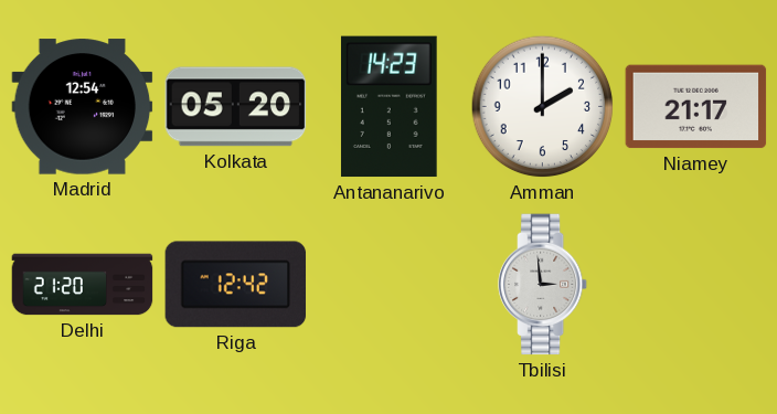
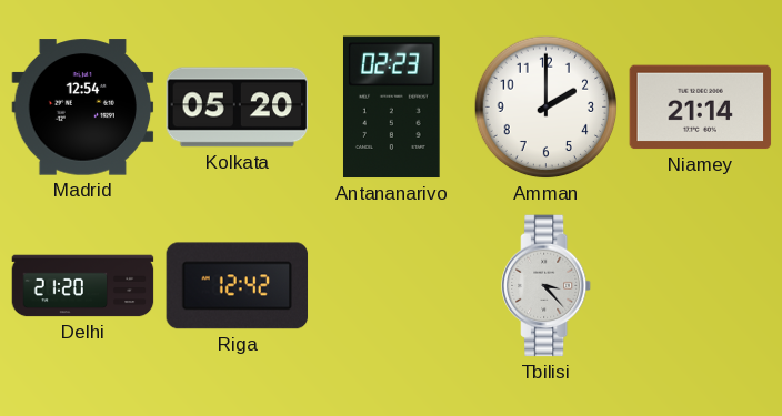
Antananarivo: 14:23 -> 02:23 (392, 108)
Niamey: 21:17 -> 21:14 (701, 108)
Tbilisi: 2:59 -> 3:23 (548, 286)
